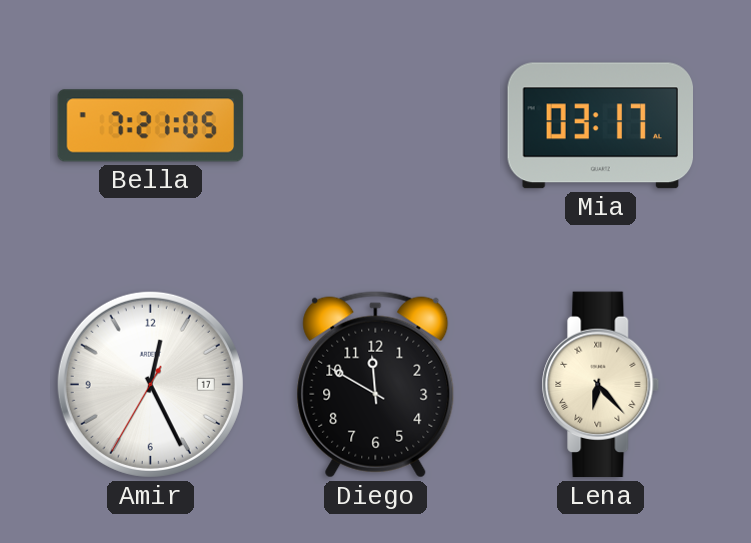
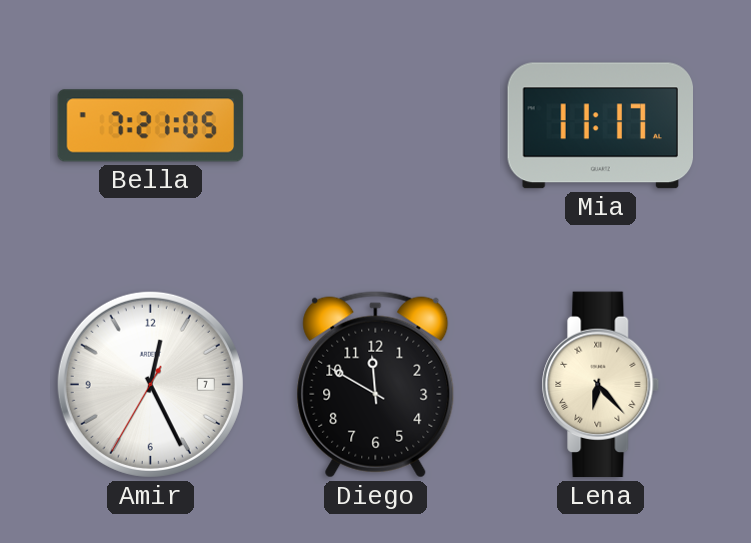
Mia: 03:17 -> 11:17 (600, 126)
Amir date: 17 -> 7 (150, 384)
